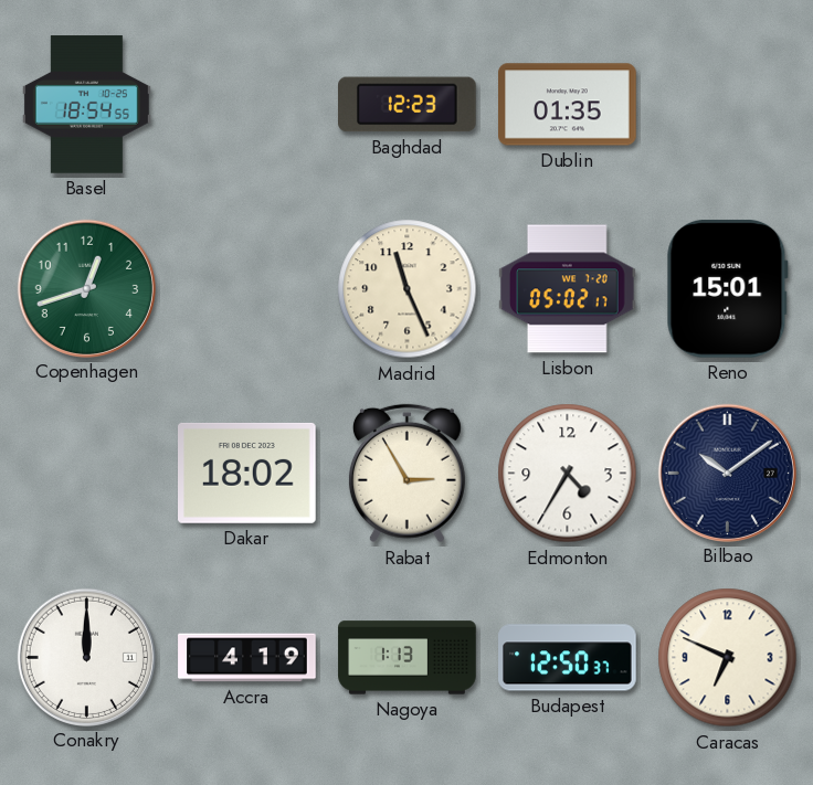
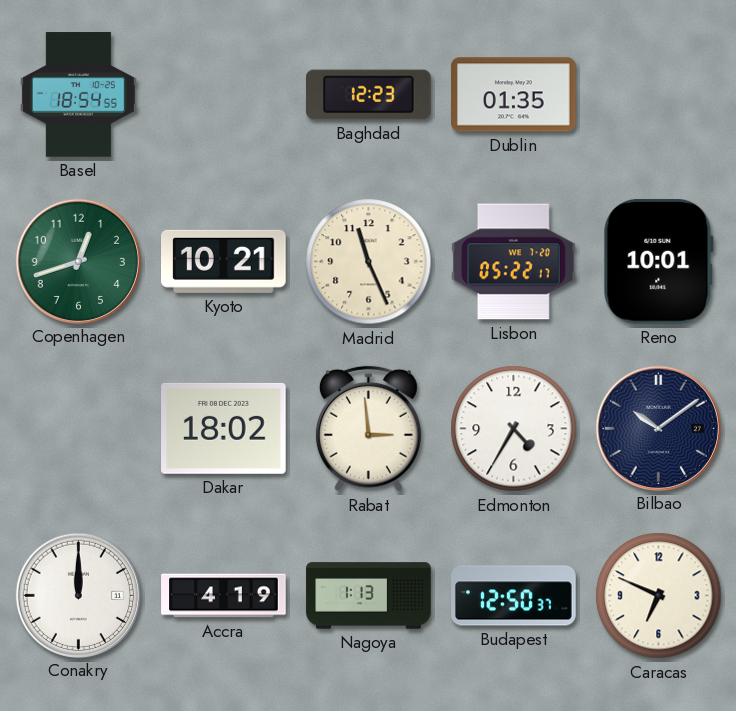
Kyoto: none -> 10:21 (224, 261)
Lisbon: 05:02 -> 05:22 (514, 262)
Reno: 15:01 -> 10:01 (658, 261)
Rabat: 2:55 -> 2:59 (368, 429)
